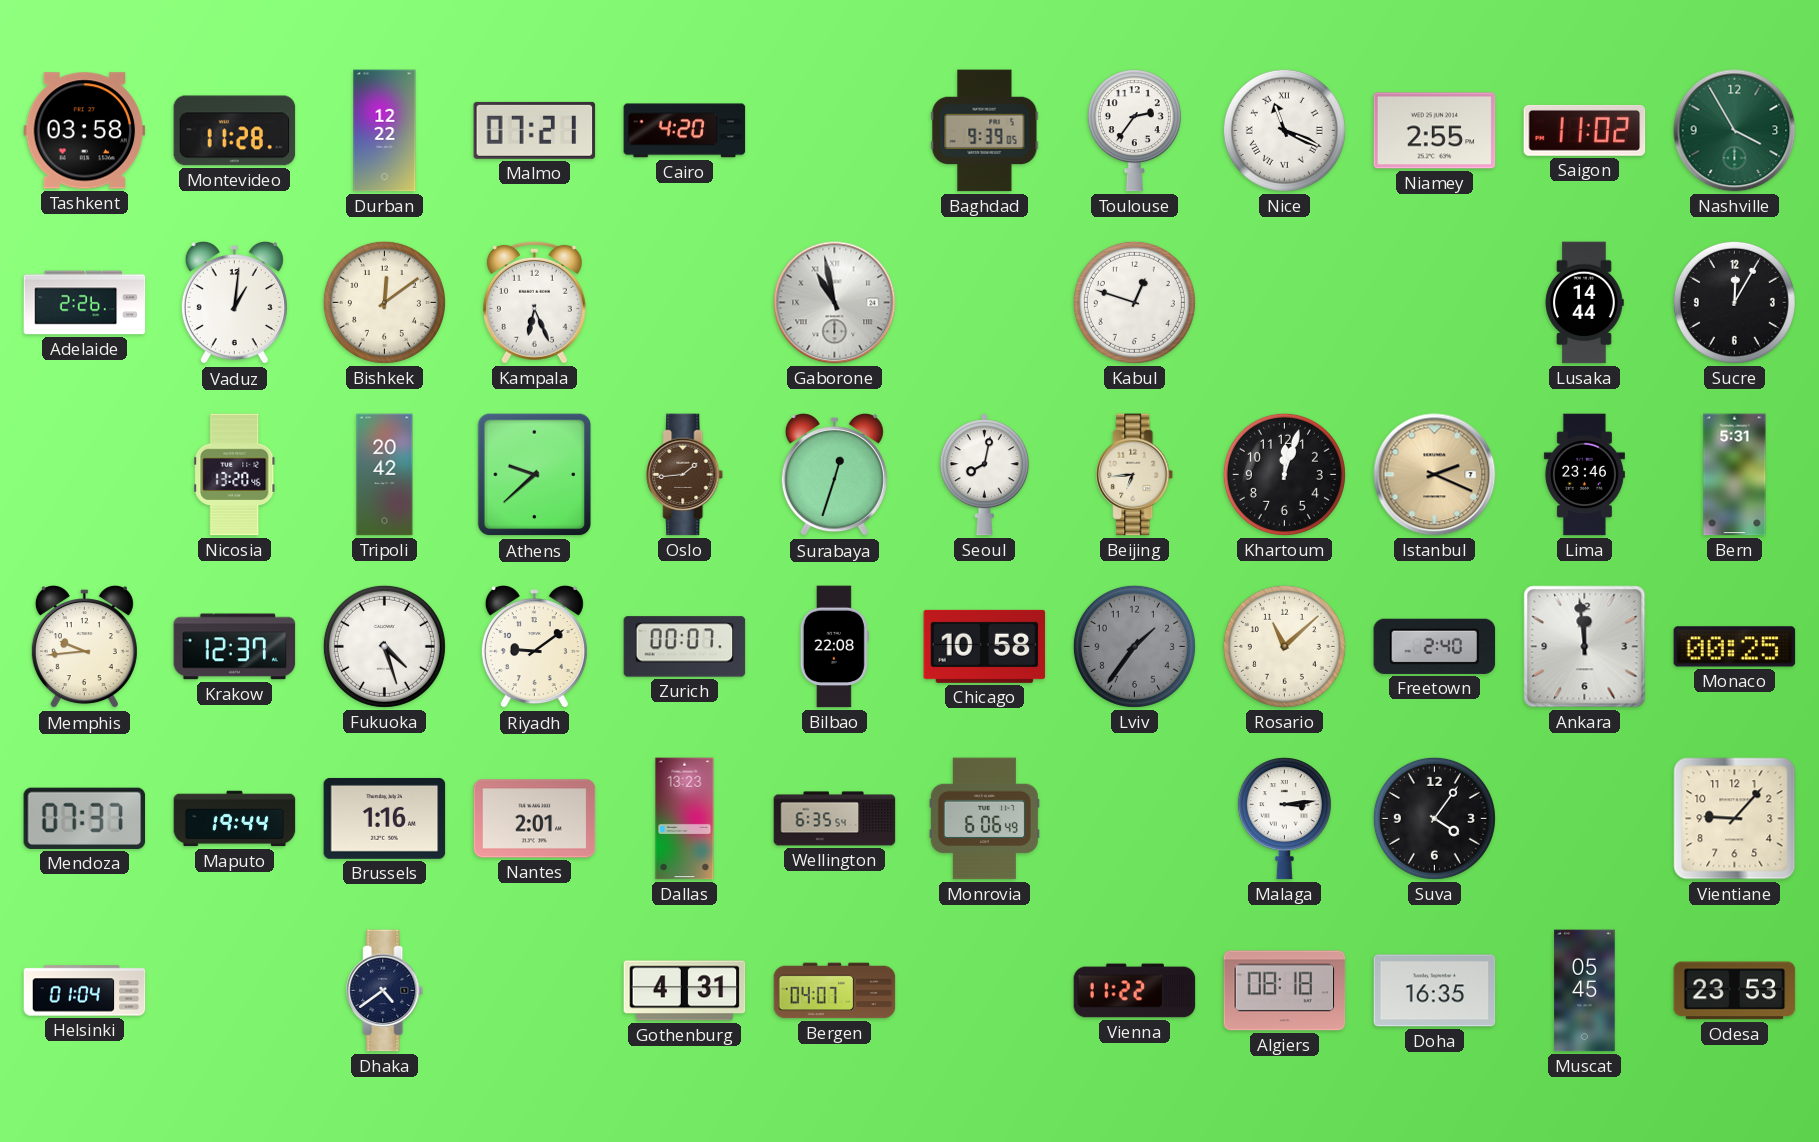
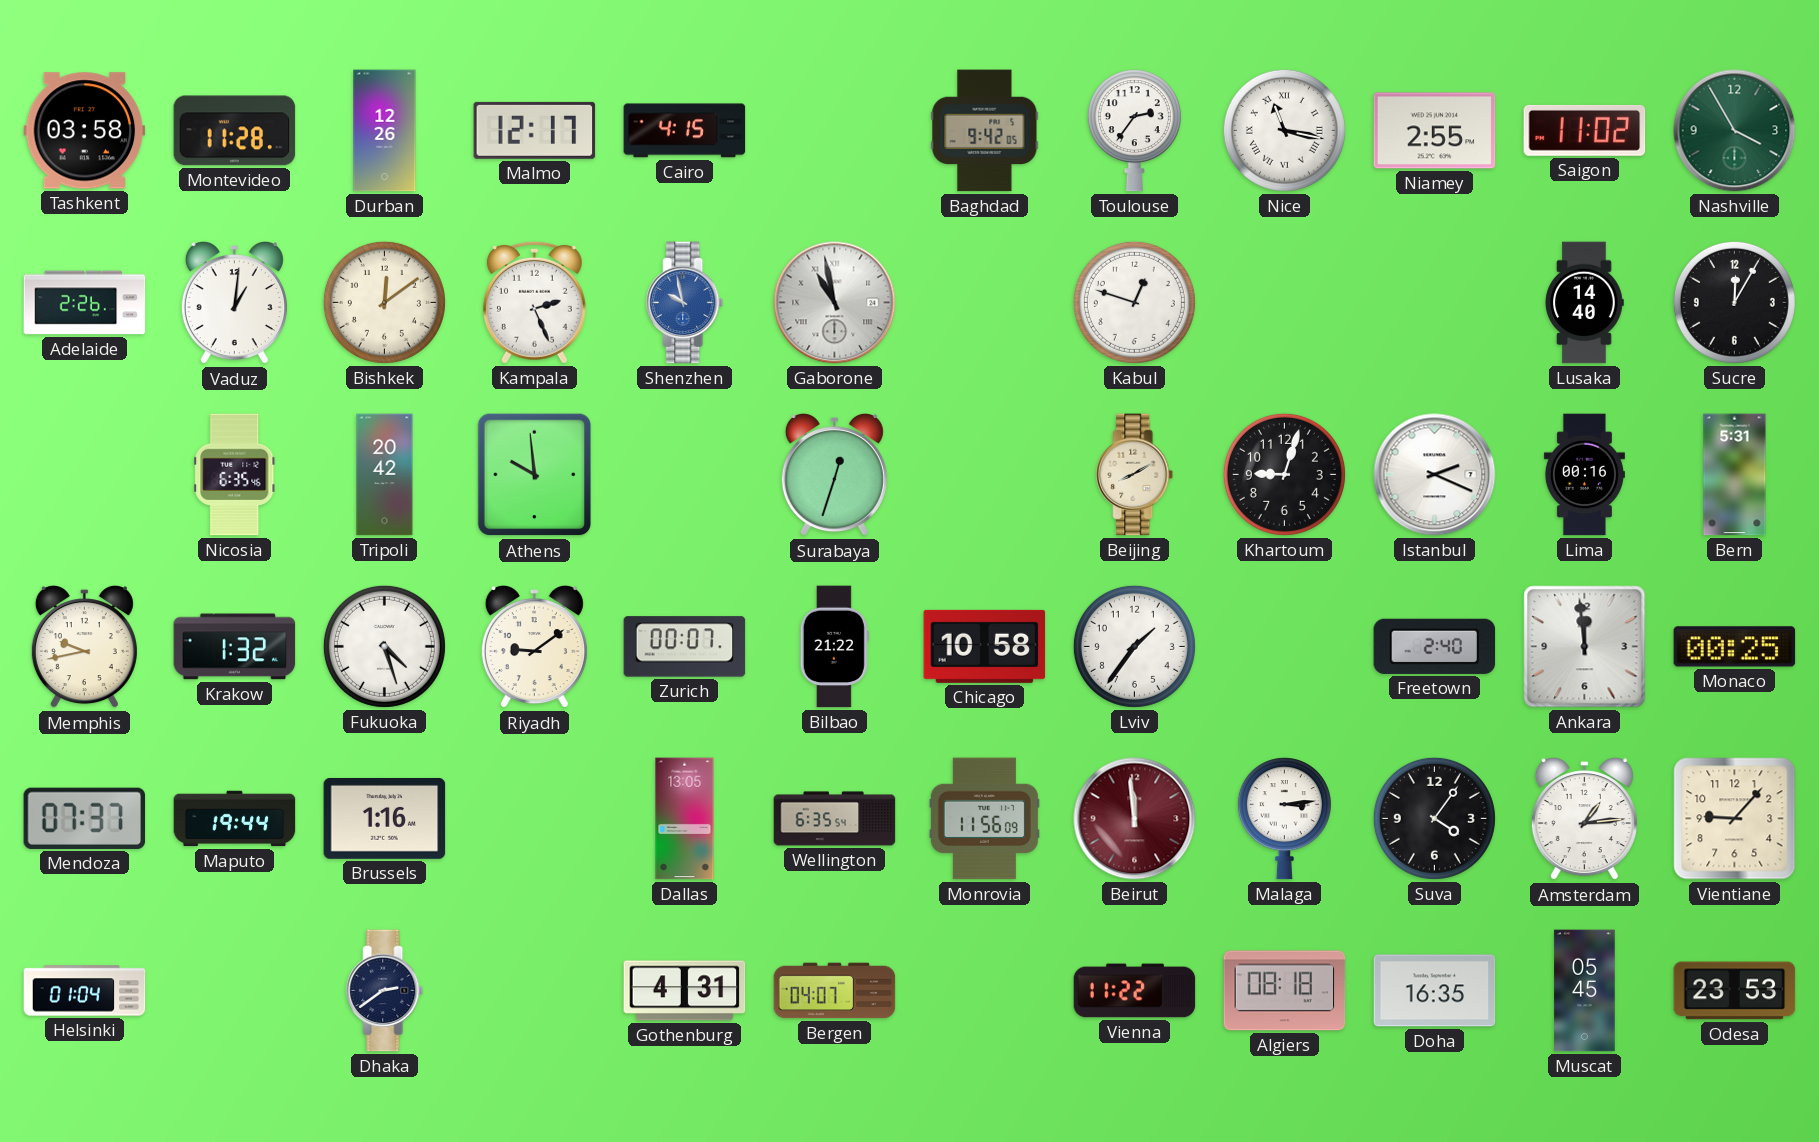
Durban: 12:22 -> 12:26 (385, 131)
Malmo: 07:21 -> 12:17 (535, 130)
Cairo: 4:20 -> 4:15 (685, 131)
Baghdad: 9:39 -> 9:42 (985, 131)
Nice: 11:19 -> 11:17 (1284, 130)
Kampala: 6:26 -> 2:26 (534, 302)
Shenzhen: none -> 9:58 (685, 303)
Lusaka: 14:44 -> 14:40 (1584, 303)
Nicosia: 13:20 -> 6:35 (235, 475)
Athens: 9:38 -> 9:59 (535, 475)
Oslo: 1:44 -> none (685, 475)
Seoul: 8:02 -> none (984, 475)
Beijing: 6:44 -> 8:10 (1135, 475)
Khartoum: 12:03 -> 9:03 (1284, 474)
Istanbul dial: champagne -> white (1435, 475)
Lima: 23:46 -> 00:16 (1584, 475)
Memphis: 9:44 -> 9:43 (84, 648)
Krakow: 12:37 -> 1:32 (235, 647)
Bilbao: 22:08 -> 21:22 (834, 647)
Lviv dial: grey -> white (1134, 646)
Rosario: 11:08 -> none (1284, 646)
Nantes: 2:01 -> none (535, 819)
Dallas: 13:23 -> 13:05 (685, 819)
Monrovia: 6:06 -> 11:56 (984, 819)
Beirut: none -> 11:59 (1135, 819)
Amsterdam: none -> 1:14 (1584, 820)
Dhaka: 4:39 -> 2:39 (385, 991)
